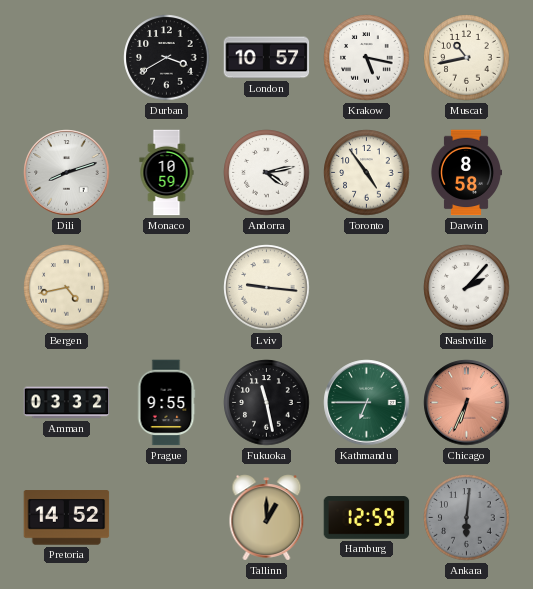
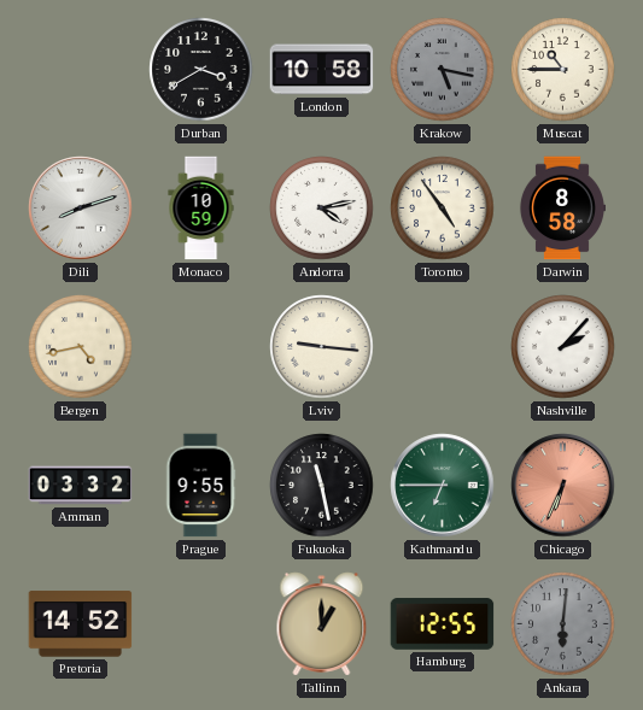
London: 10:57 -> 10:58 (322, 70)
Krakow dial: white -> grey (443, 70)
Muscat: 10:43 -> 10:45 (563, 70)
Hamburg: 12:59 -> 12:55 (443, 624)
